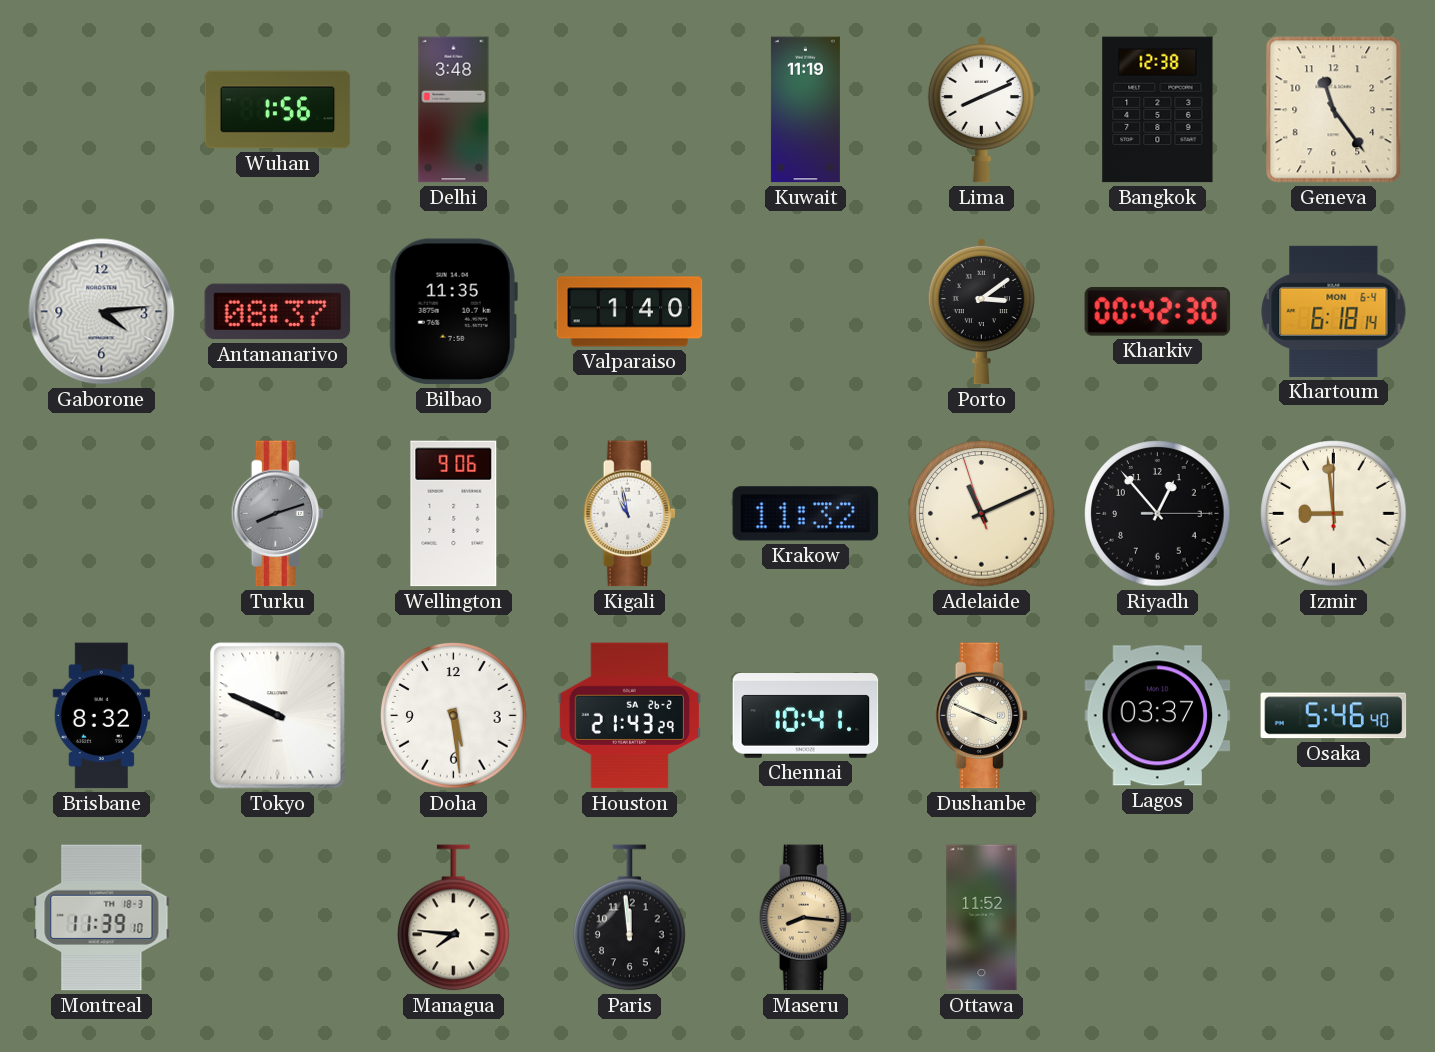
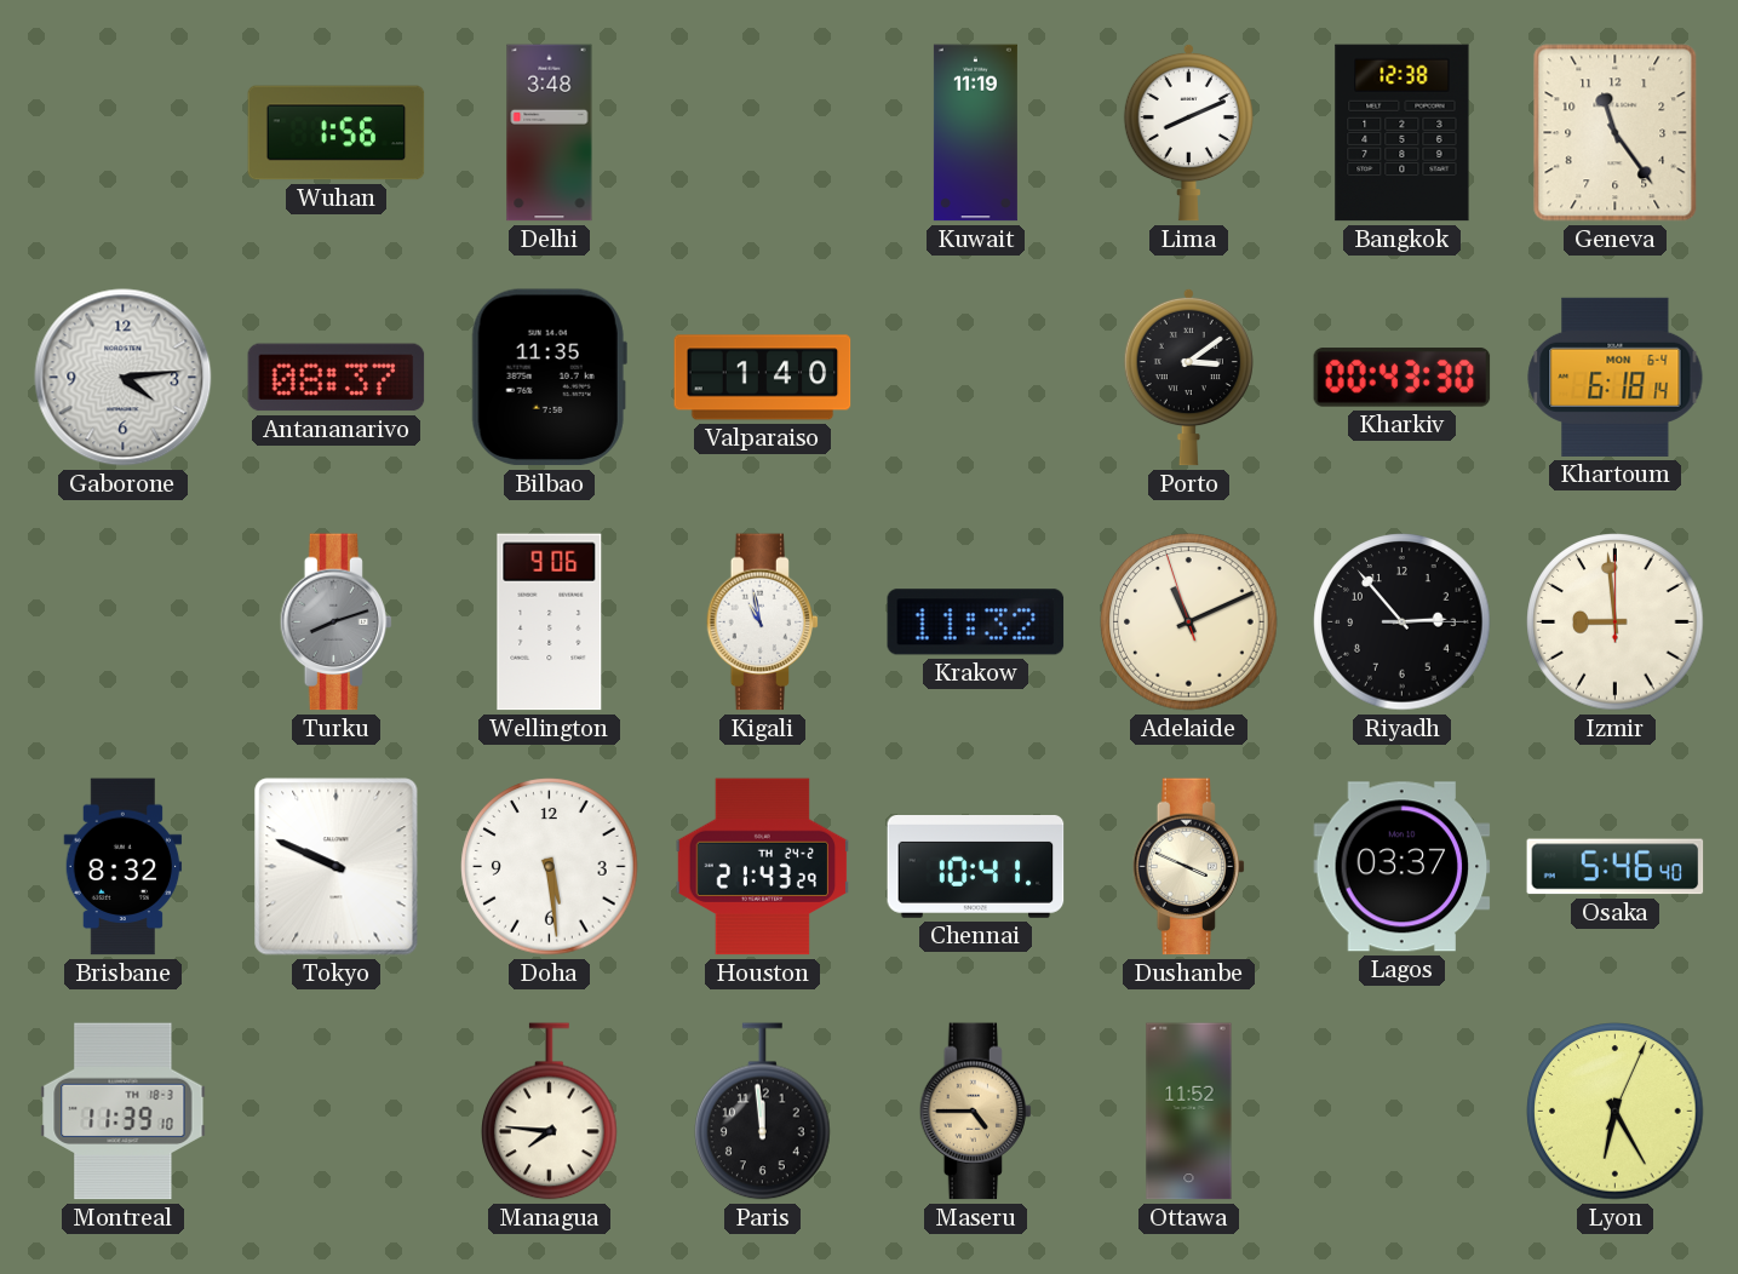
Kharkiv: 00:42 -> 00:43 (1403, 378)
Riyadh: 12:53 -> 2:53 (1403, 622)
Houston date: SA 26-2 -> TH 24-2 (762, 867)
Maseru: 8:16 -> 4:45 (976, 1112)
Lyon: none -> 6:25 (1616, 1112)
